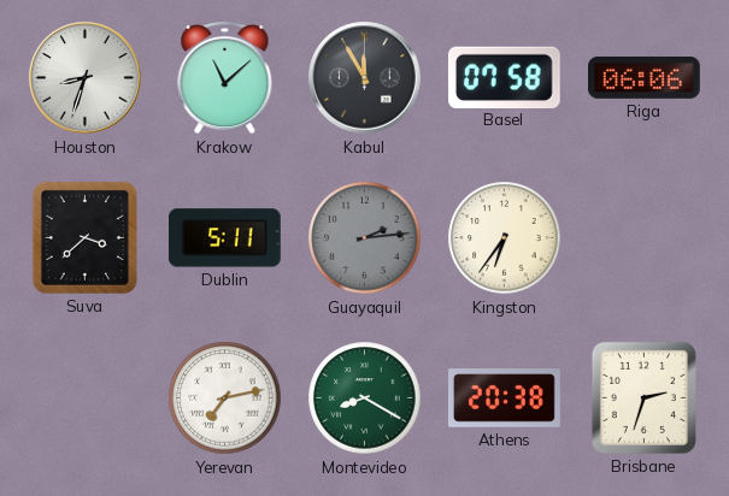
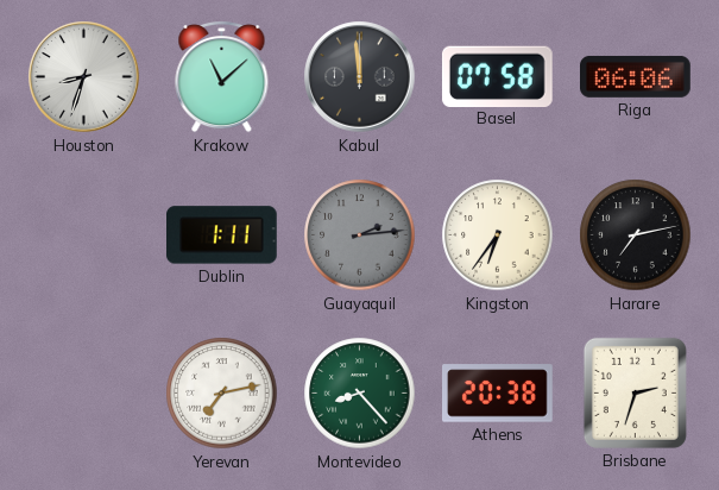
Kabul: 11:55 -> 11:59 (360, 77)
Suva: 3:38 -> none (84, 237)
Dublin: 5:11 -> 1:11 (222, 235)
Harare: none -> 7:13 (636, 235)
Montevideo: 8:20 -> 8:23 (360, 394)
